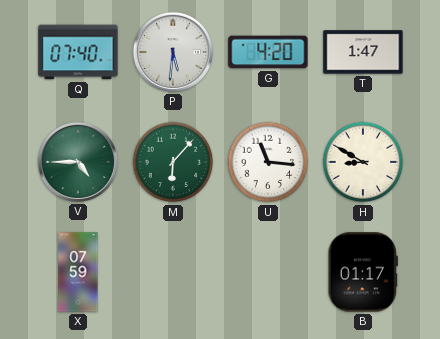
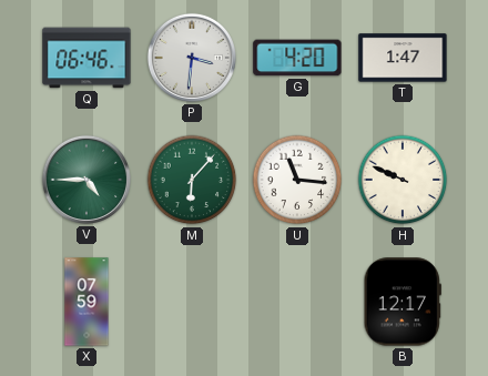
Q: 07:40 -> 06:46 (87, 58)
P: 5:31 -> 3:31 (192, 58)
H: 8:50 -> 9:49 (403, 180)
B: 01:17 -> 12:17 (403, 302)
